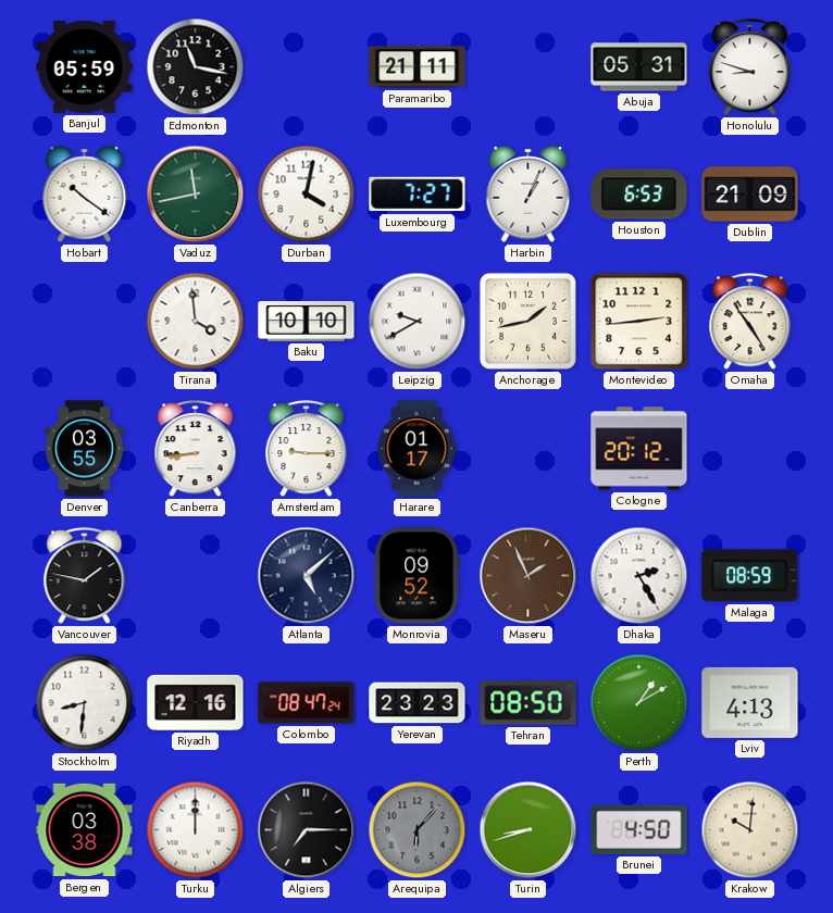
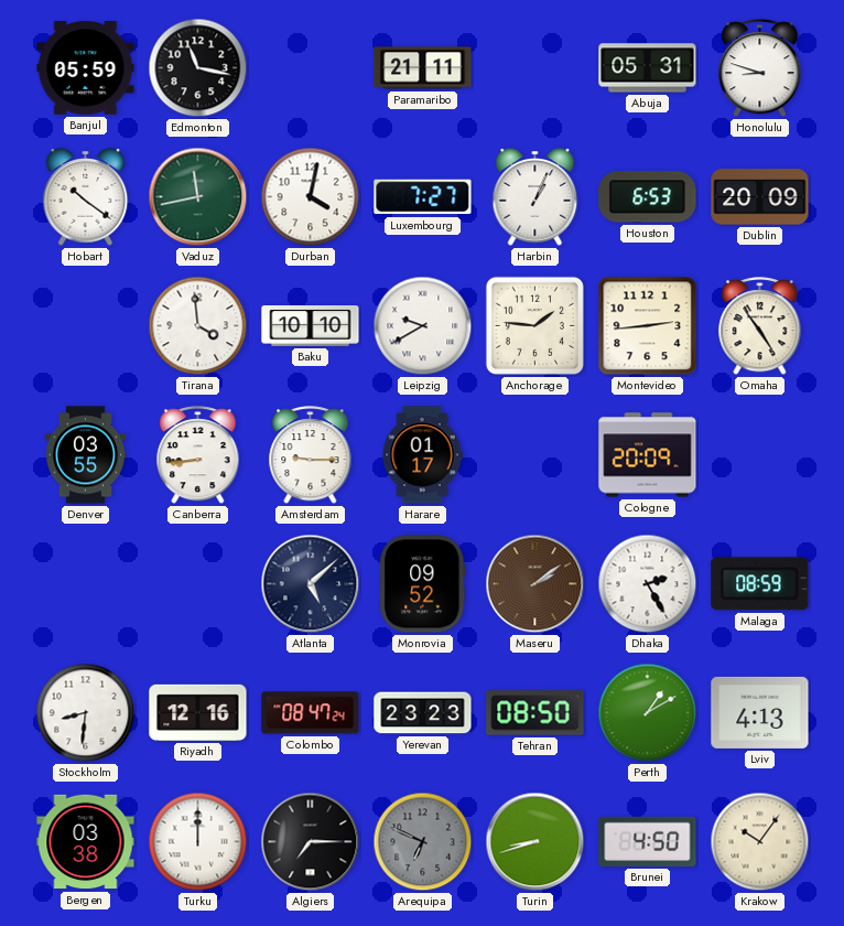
Dublin: 21:09 -> 20:09 (760, 197)
Anchorage: 1:43 -> 1:46 (534, 325)
Cologne: 20:12 -> 20:09 (648, 455)
Vancouver: 1:47 -> none (85, 576)
Maseru: 1:56 -> 2:09 (535, 584)
Arequipa: 6:07 -> 6:49 (423, 842)
Krakow: 10:01 -> 10:06 (760, 842)
